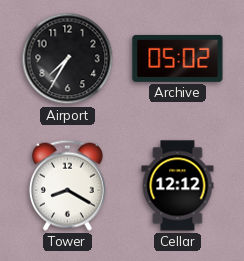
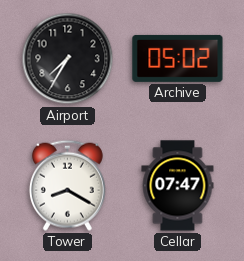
Cellar: 12:12 -> 07:47 (178, 186)
